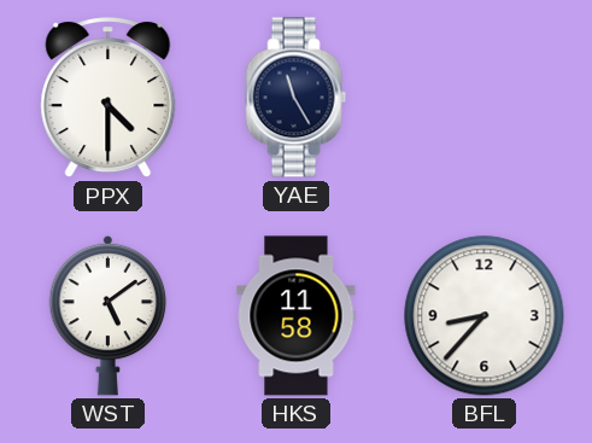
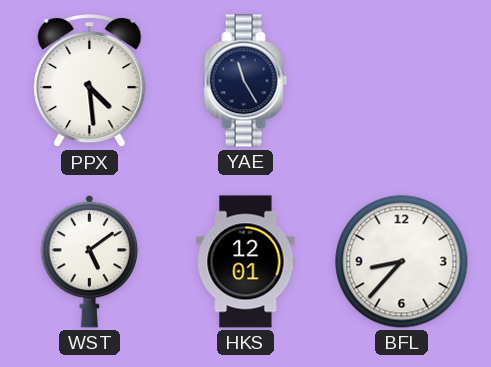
PPX: 4:30 -> 4:29 (90, 81)
HKS: 11:58 -> 12:01 (246, 262)
